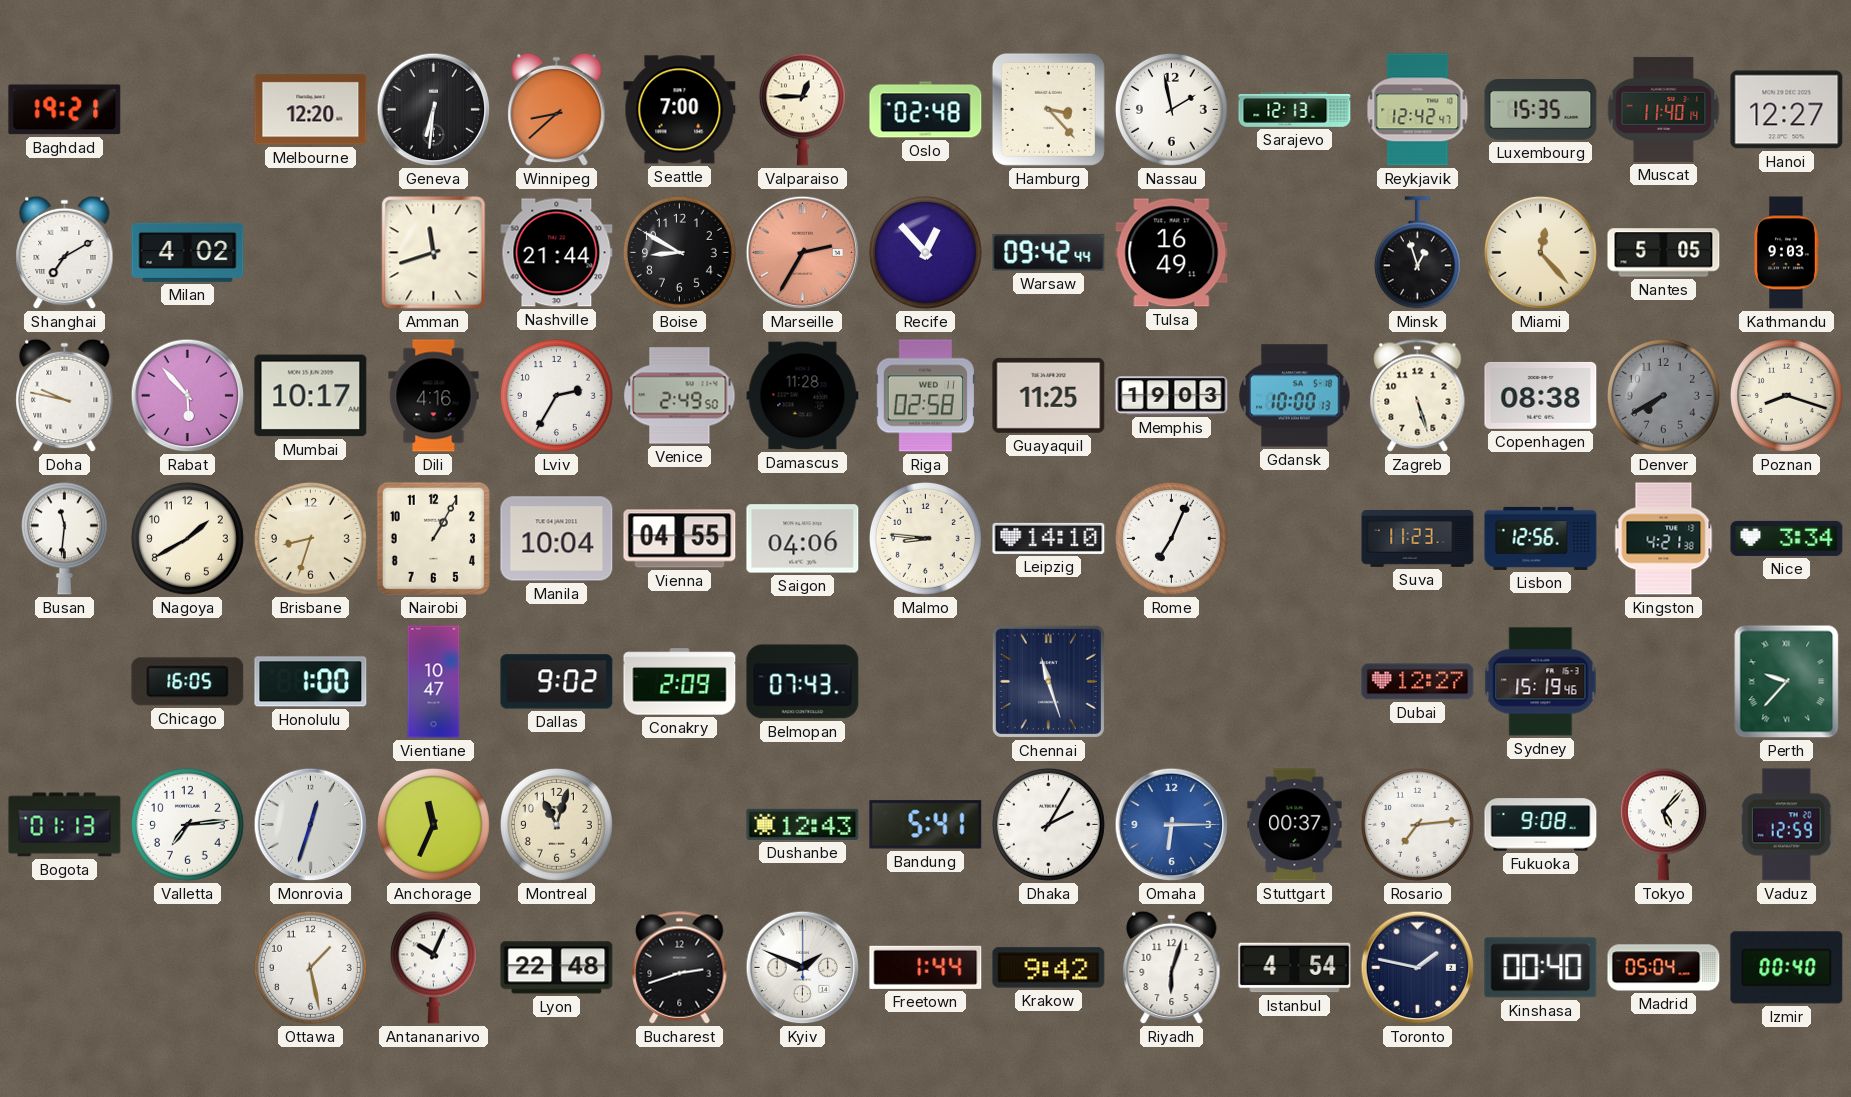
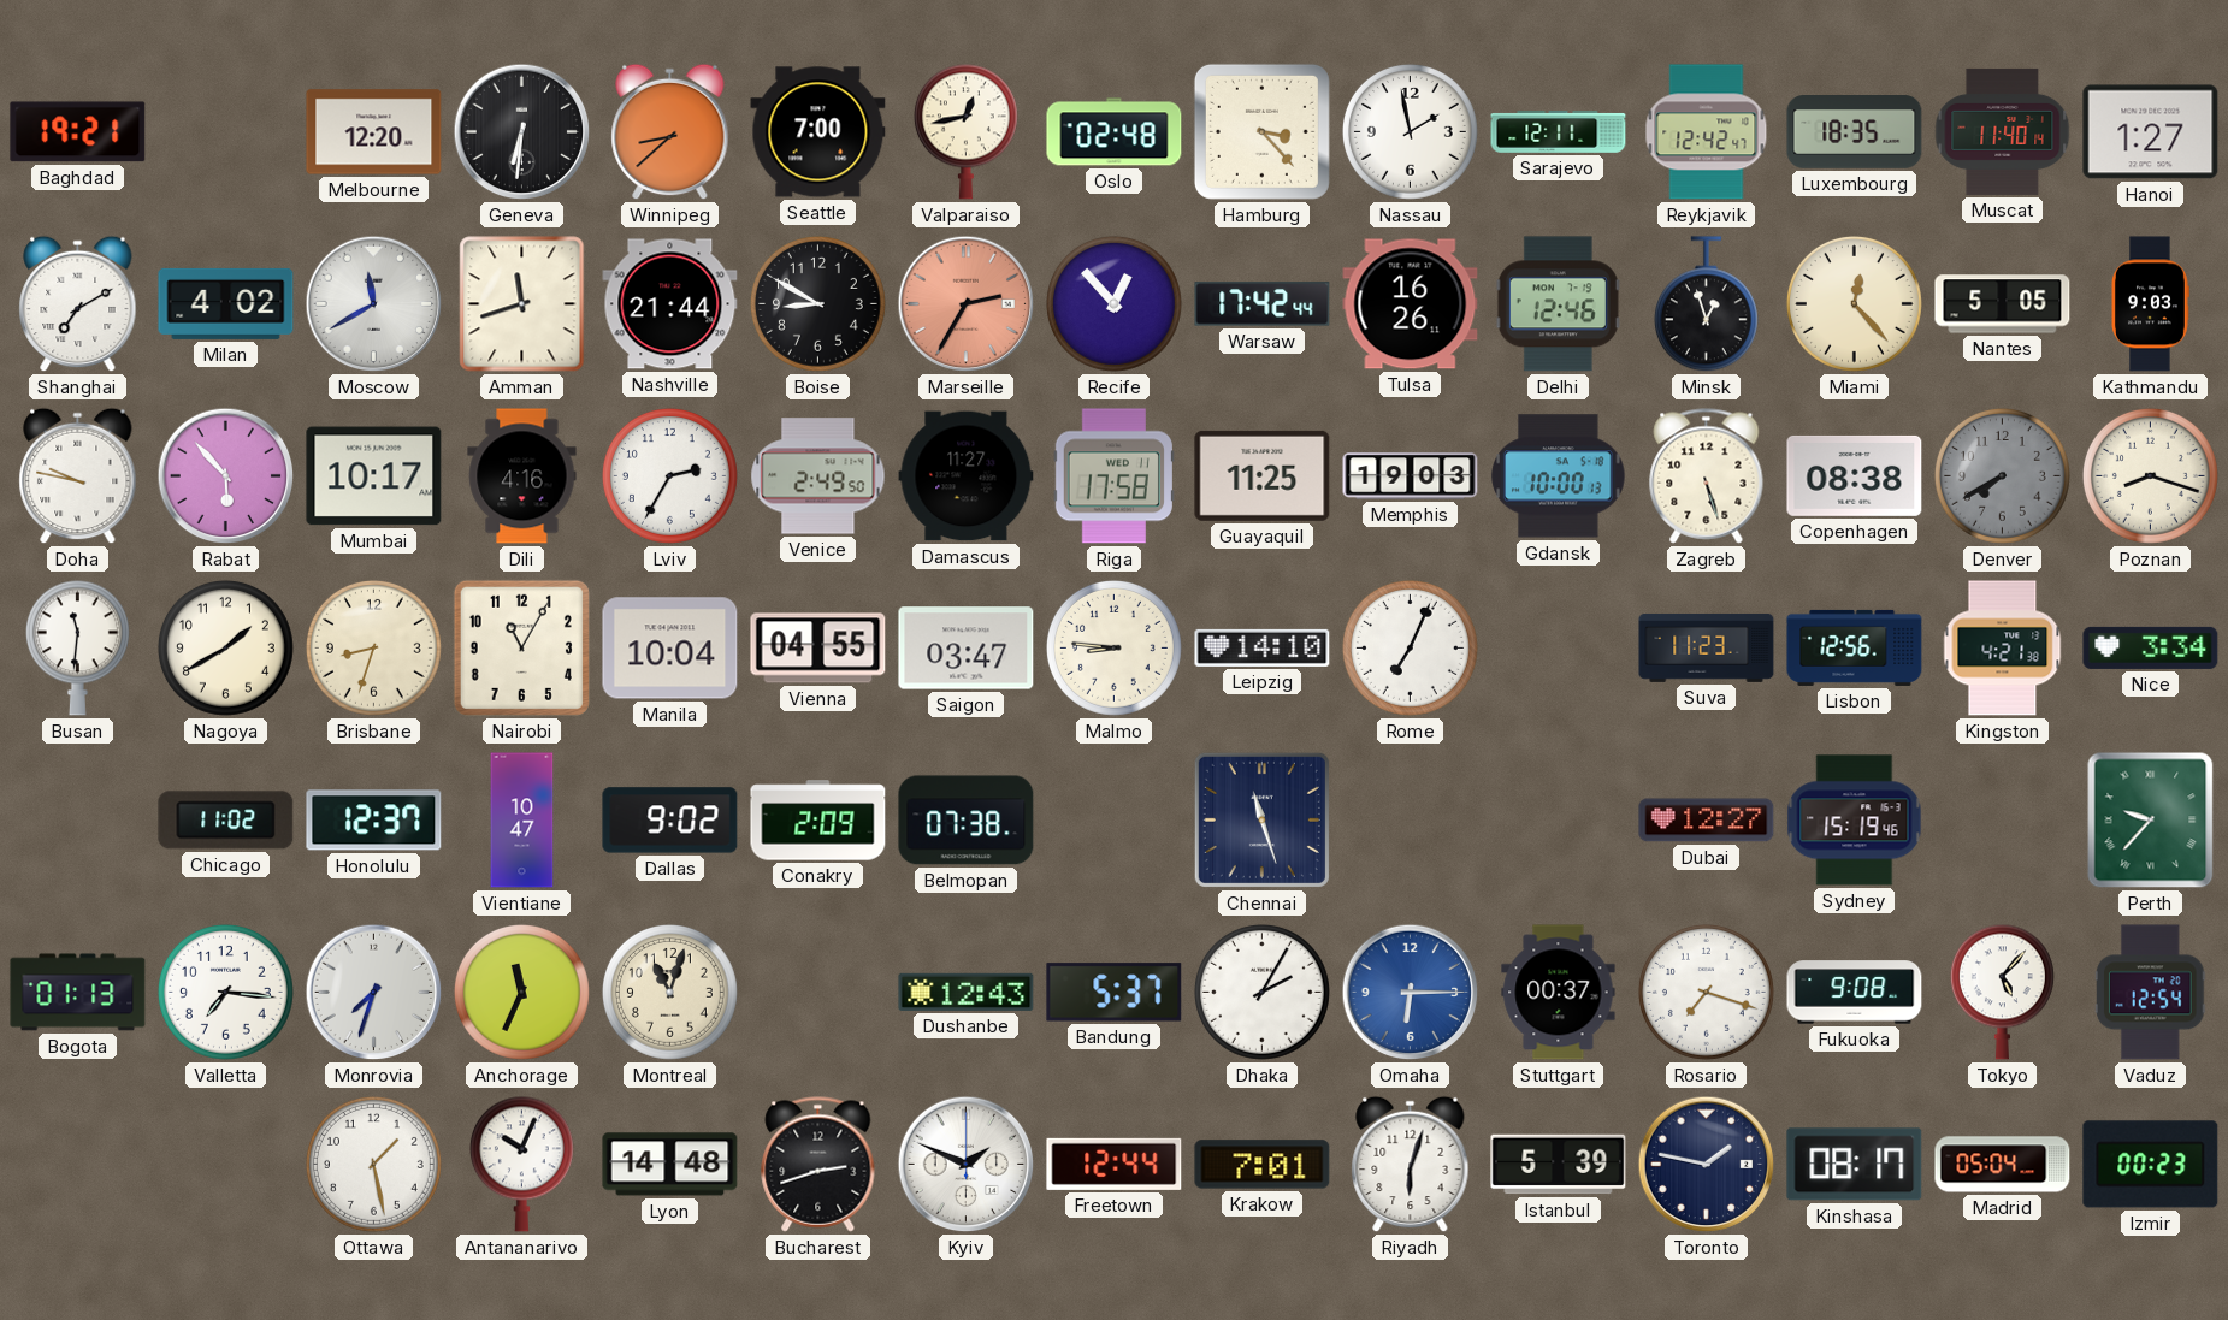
Valparaiso: 12:45 -> 12:43 (965, 131)
Sarajevo: 12:13 -> 12:11 (1559, 132)
Luxembourg: 15:35 -> 18:35 (1855, 132)
Hanoi: 12:27 -> 1:27 (2151, 132)
Moscow: none -> 11:40 (374, 304)
Warsaw: 09:42 -> 17:42 (1263, 304)
Tulsa: 16:49 -> 16:26 (1411, 304)
Delhi: none -> 12:46 (1558, 304)
Damascus: 11:28 -> 11:27 (967, 476)
Riga: 02:58 -> 17:58 (1113, 476)
Nairobi: 1:05 -> 11:05 (521, 647)
Saigon: 04:06 -> 03:47 (967, 649)
Chicago: 16:05 -> 11:02 (226, 821)
Honolulu: 1:00 -> 12:37 (374, 821)
Belmopan: 07:43 -> 07:38 (967, 821)
Valletta: 7:14 -> 7:16 (225, 992)
Monrovia: 12:33 -> 7:33 (374, 993)
Bandung: 5:41 -> 5:37 (1115, 993)
Rosario: 7:14 -> 7:18 (1706, 992)
Vaduz: 12:59 -> 12:54 (2151, 993)
Lyon: 22:48 -> 14:48 (670, 1165)
Freetown: 1:44 -> 12:44 (1115, 1164)
Krakow: 9:42 -> 7:01 (1263, 1165)
Istanbul: 4:54 -> 5:39 (1559, 1165)
Kinshasa: 00:40 -> 08:17 (1855, 1165)
Izmir: 00:40 -> 00:23 (2151, 1165)
